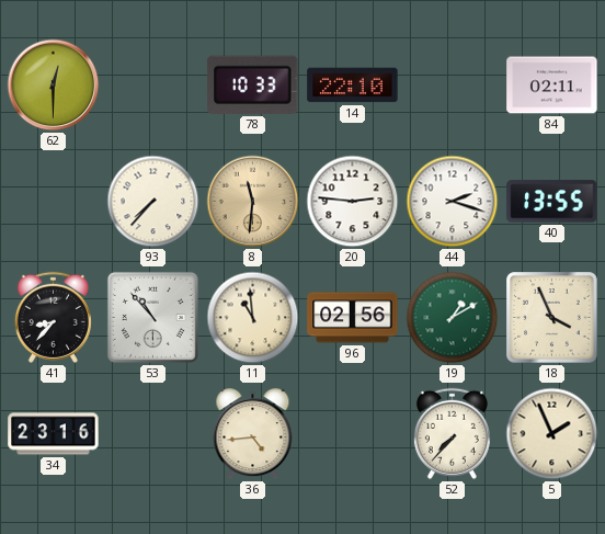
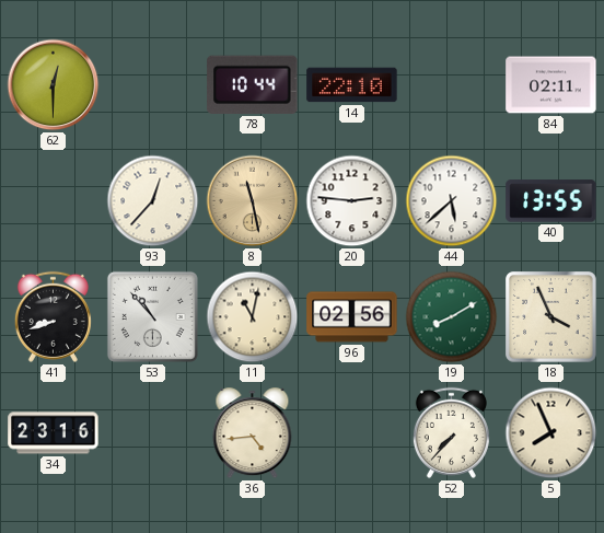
78: 10:33 -> 10:44 (253, 84)
93: 7:37 -> 12:37 (153, 201)
8: 11:31 -> 11:28 (253, 201)
44: 2:18 -> 5:38 (452, 201)
41: 8:37 -> 8:42 (53, 316)
11: 10:59 -> 11:02 (253, 317)
19: 1:10 -> 8:10 (452, 317)
5: 1:56 -> 7:56 (551, 433)
